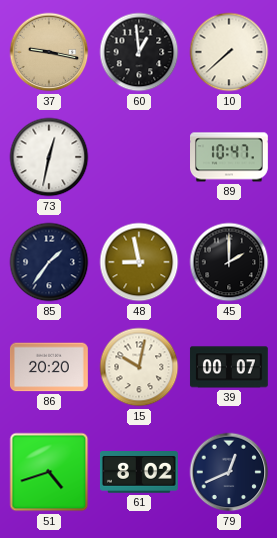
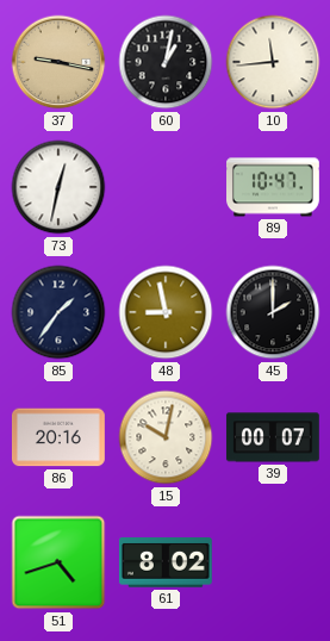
60: 12:59 -> 1:02 (166, 62)
10: 7:38 -> 11:44 (273, 62)
86: 20:20 -> 20:16 (58, 437)
79: 12:41 -> none (229, 472)
